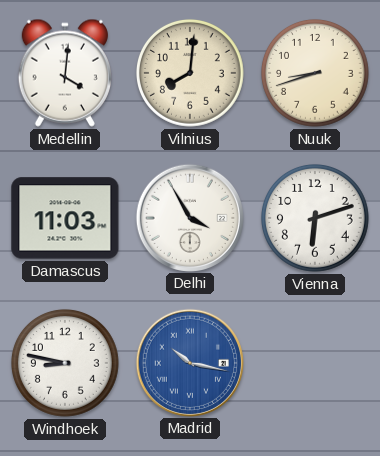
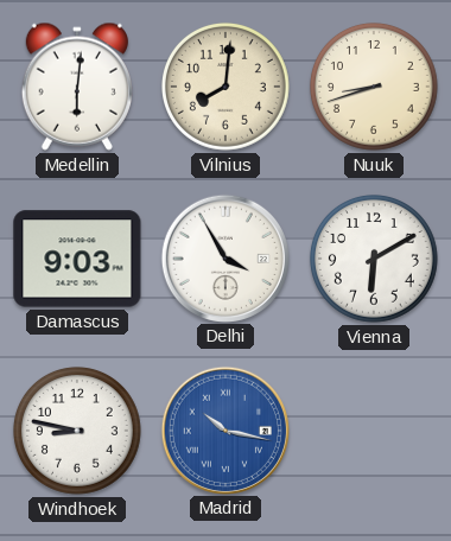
Medellin: 4:01 -> 6:01 (77, 87)
Damascus: 11:03 -> 9:03 (77, 259)
Vienna: 6:12 -> 6:10 (374, 259)
